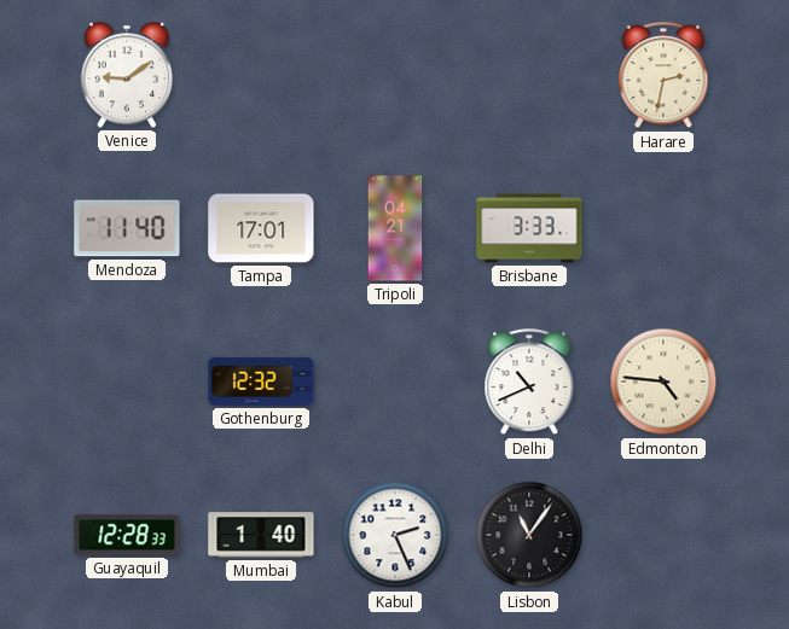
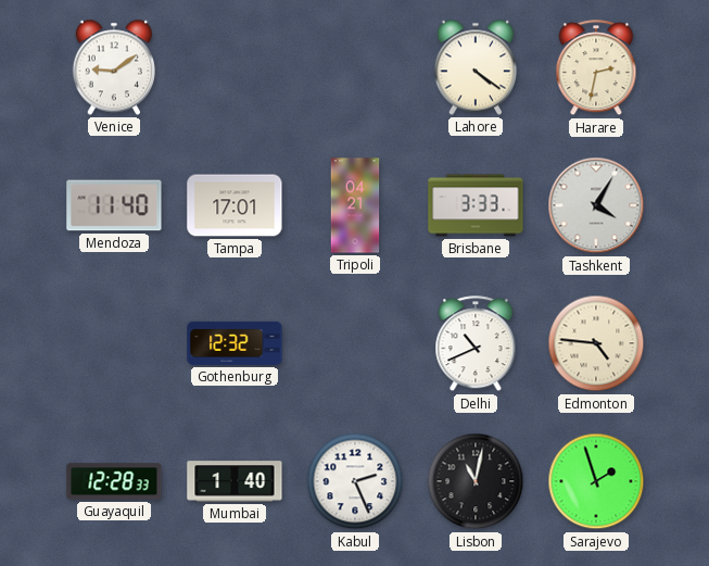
Lahore: none -> 4:21 (474, 67)
Tashkent: none -> 4:05 (596, 205)
Lisbon: 11:06 -> 11:02 (476, 481)
Sarajevo: none -> 1:57 (596, 481)
